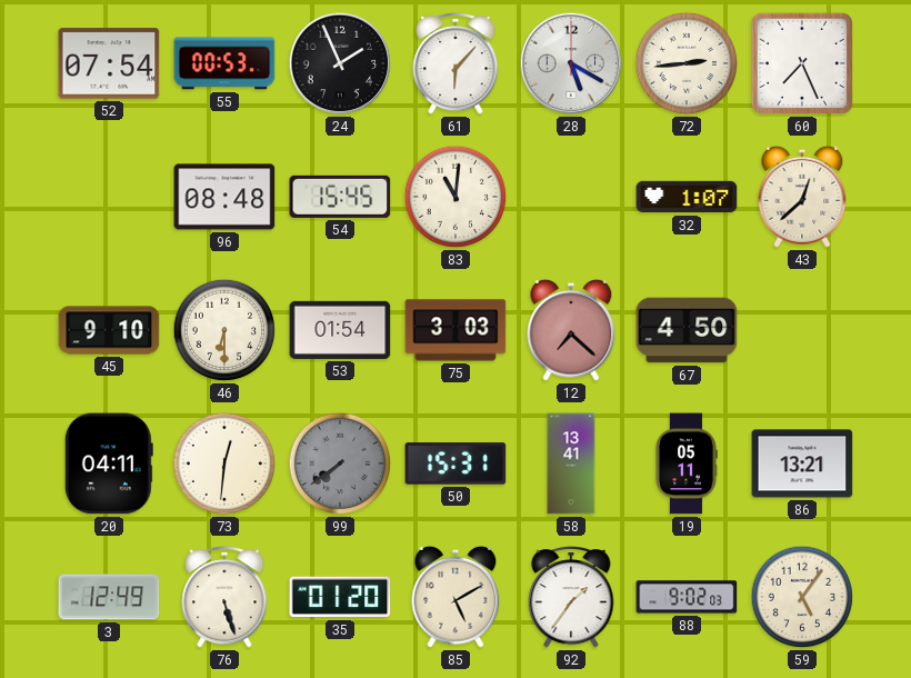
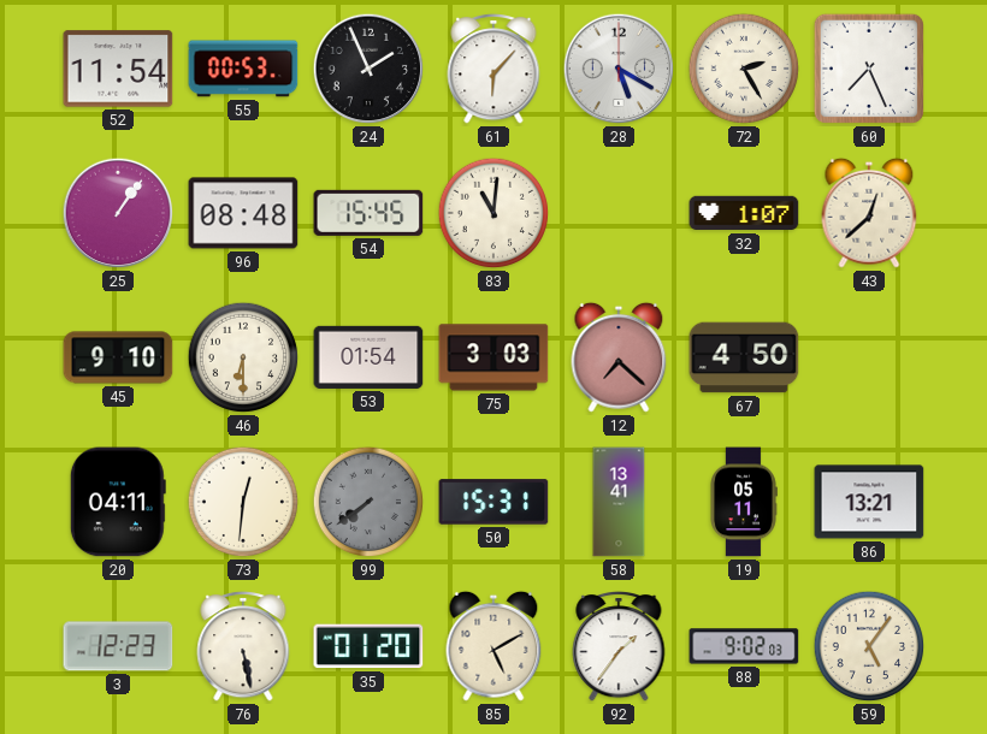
52: 07:54 -> 11:54 (118, 69)
72: 2:44 -> 2:25 (744, 69)
25: none -> 1:06 (118, 213)
3: 12:49 -> 12:23 (118, 646)
76: 5:27 -> 5:28 (243, 646)
